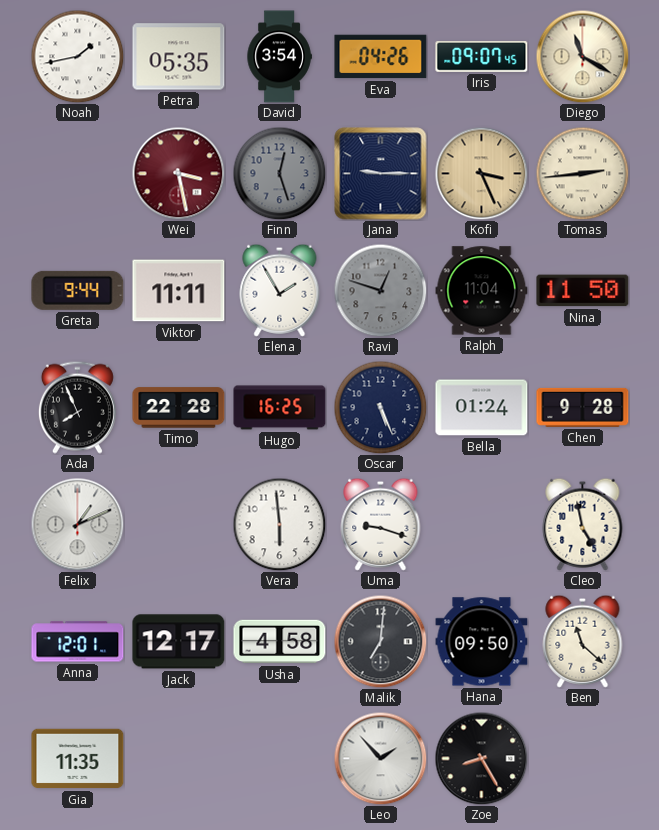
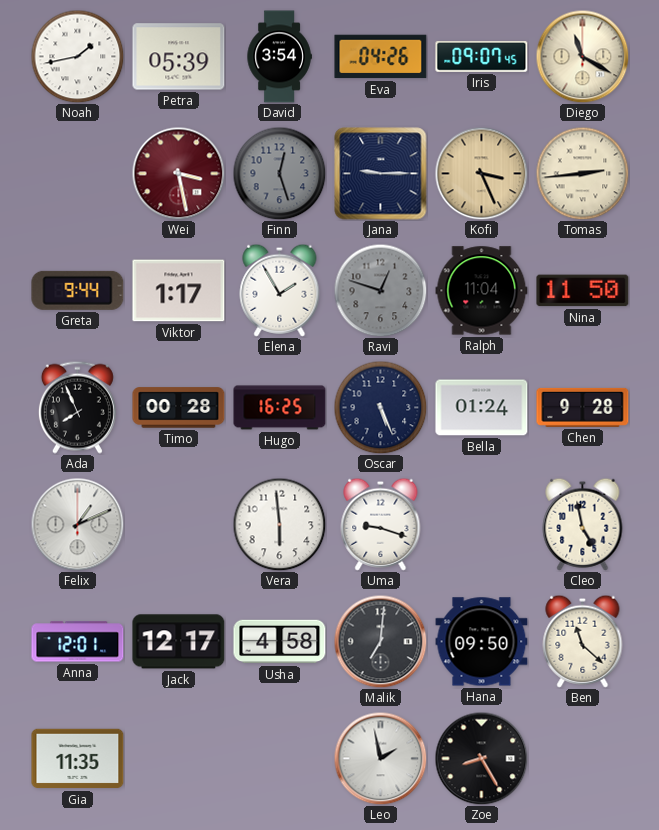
Petra: 05:35 -> 05:39 (179, 57)
Viktor: 11:11 -> 1:17 (179, 291)
Timo: 22:28 -> 00:28 (179, 408)
Leo: 1:53 -> 1:58 (380, 758)
